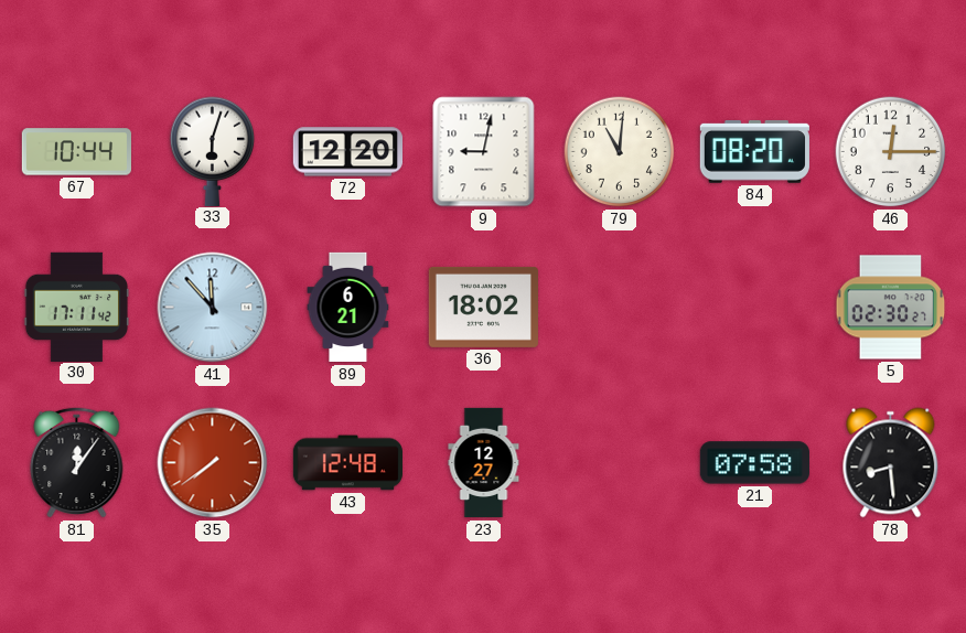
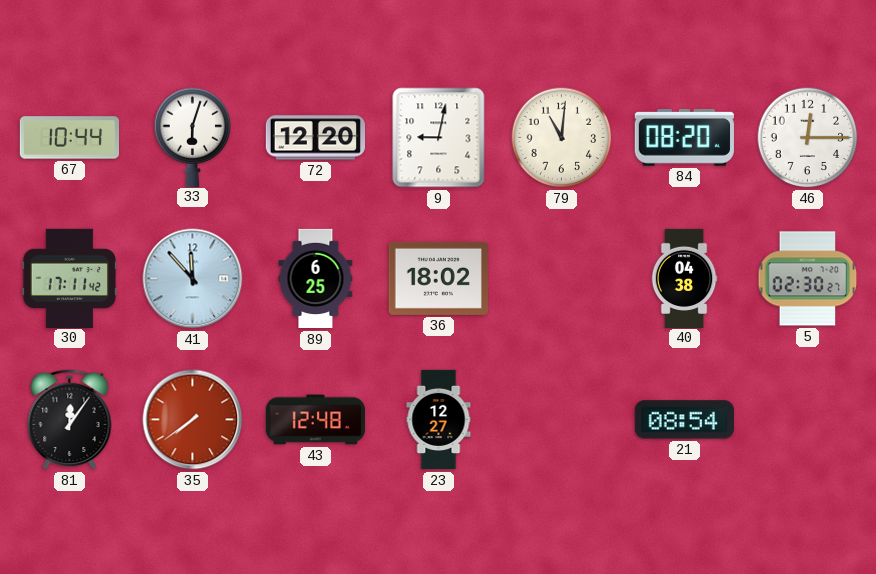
89: 6:21 -> 6:25 (316, 279)
40: none -> 04:38 (684, 278)
21: 07:58 -> 08:54 (684, 420)
78: 8:29 -> none (891, 463)
